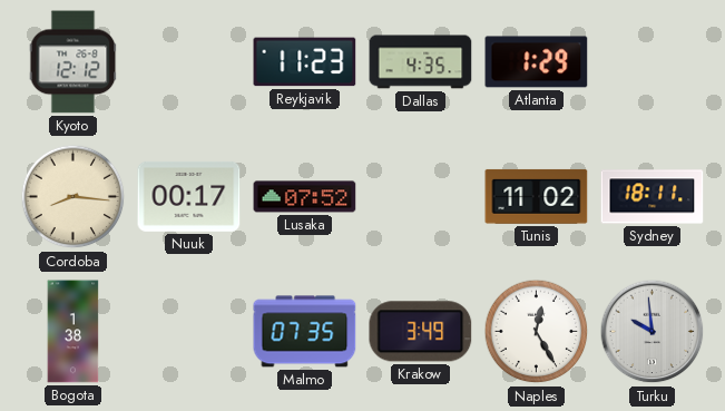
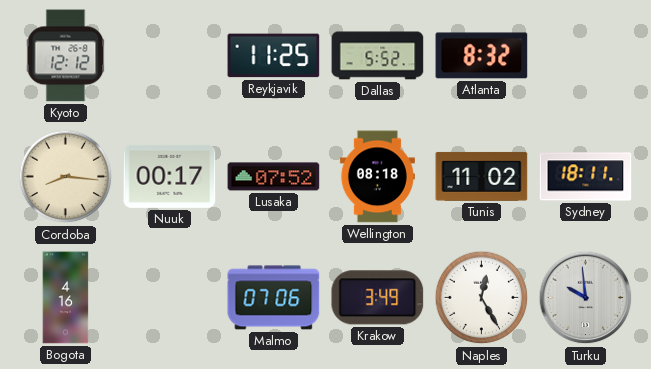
Reykjavik: 11:23 -> 11:25 (274, 56)
Dallas: 4:35 -> 5:52 (378, 56)
Atlanta: 1:29 -> 8:32 (482, 56)
Wellington: none -> 08:18 (377, 177)
Bogota: 1:38 -> 4:16 (66, 298)
Malmo: 07:35 -> 07:06 (274, 298)
